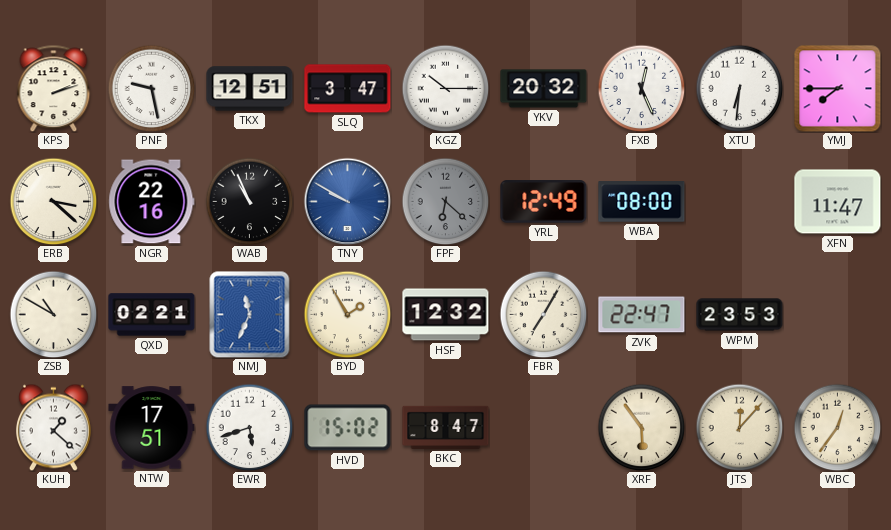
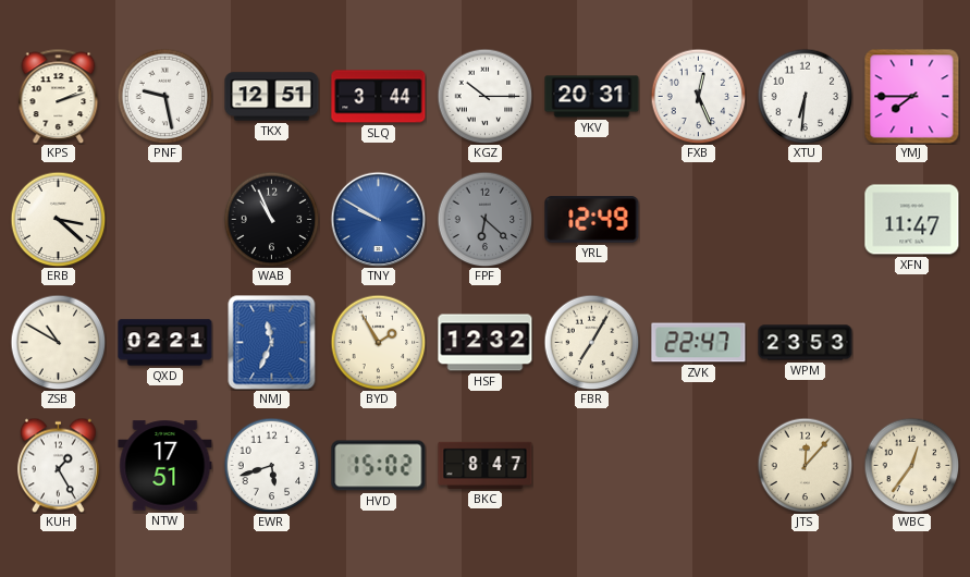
SLQ: 3:47 -> 3:44 (379, 97)
YKV: 20:32 -> 20:31 (592, 97)
NGR: 22:16 -> none (152, 202)
WBA: 08:00 -> none (642, 202)
KUH: 1:22 -> 1:25 (58, 465)
XRF: 5:54 -> none (641, 427)
